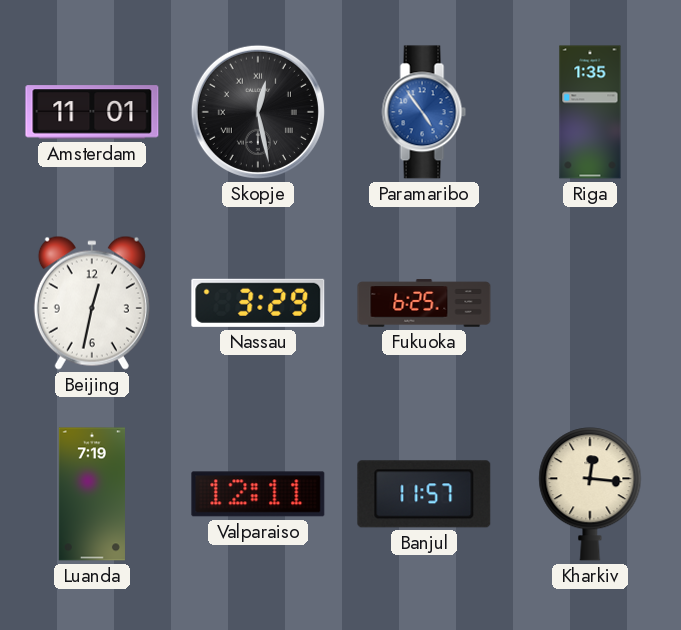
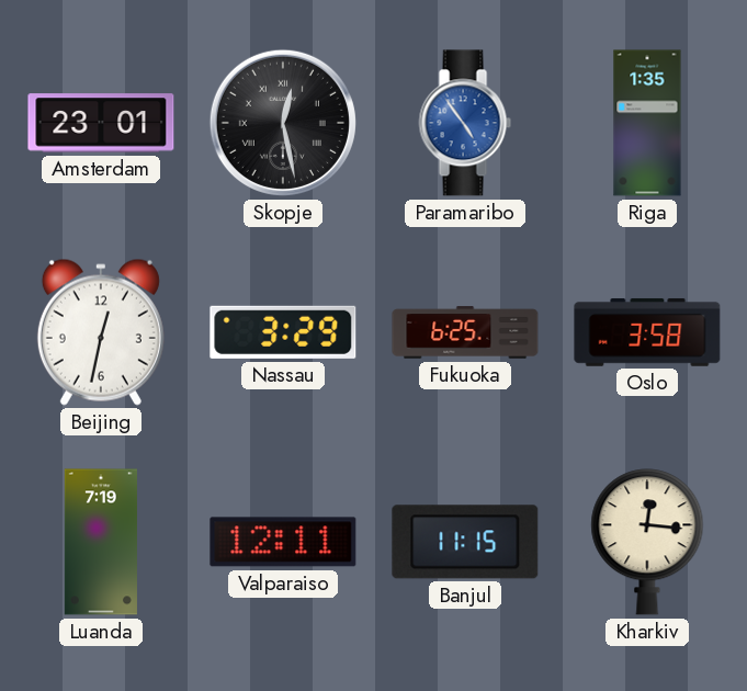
Amsterdam: 11:01 -> 23:01 (101, 123)
Oslo: none -> 3:58 (647, 332)
Banjul: 11:57 -> 11:15 (465, 542)
